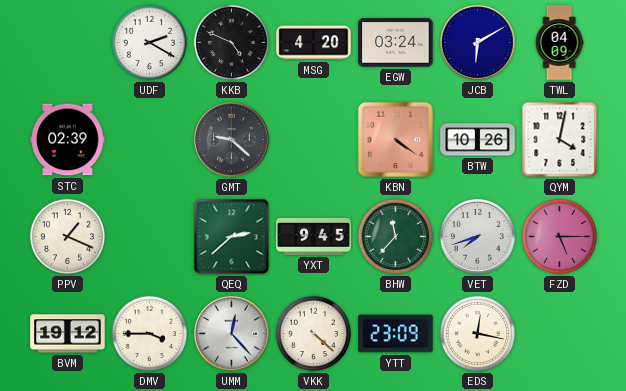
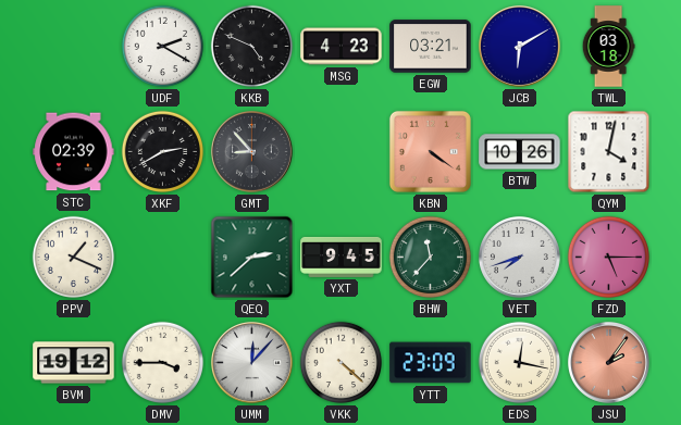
MSG: 4:20 -> 4:23 (342, 47)
EGW: 03:24 -> 03:21 (431, 47)
TWL: 04:09 -> 03:18 (608, 47)
XKF: none -> 2:40 (163, 152)
GMT: 9:22 -> 8:53 (251, 151)
UMM: 12:23 -> 12:07 (251, 362)
JSU: none -> 2:06 (608, 362)
